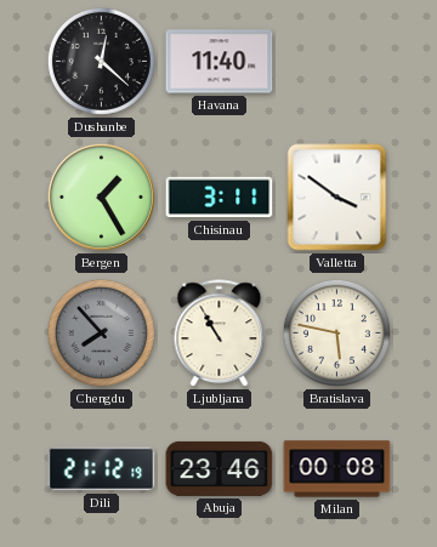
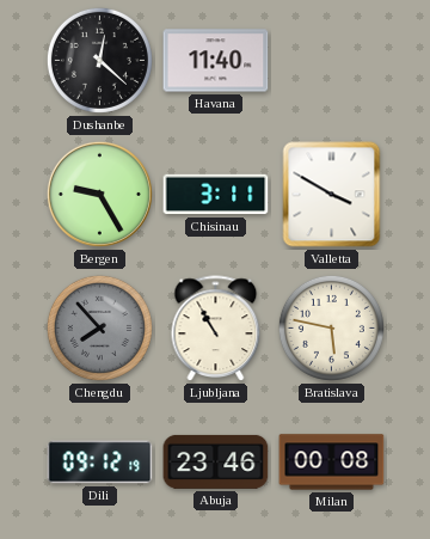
Bergen: 1:25 -> 9:25 (99, 194)
Valletta: 3:51 -> 3:50 (332, 195)
Dili: 21:12 -> 09:12 (100, 463)
